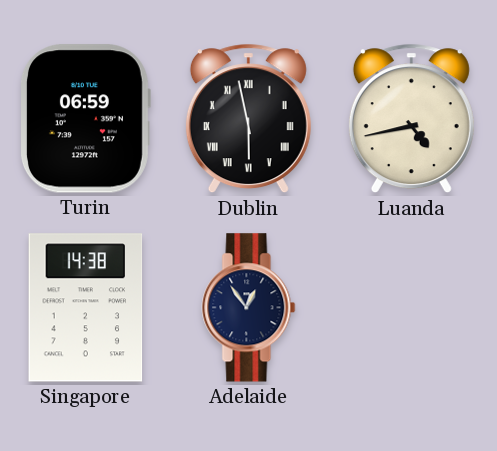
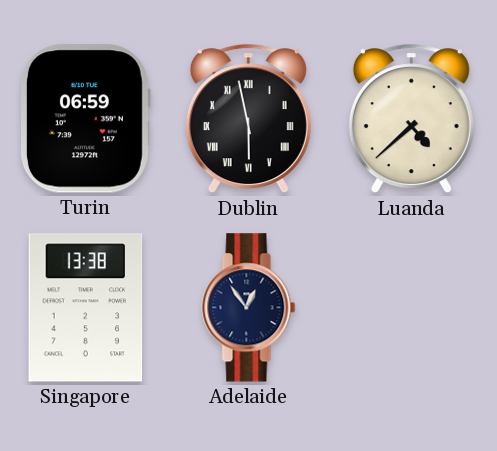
Luanda: 4:43 -> 4:38 (411, 119)
Singapore: 14:38 -> 13:38 (86, 308)
